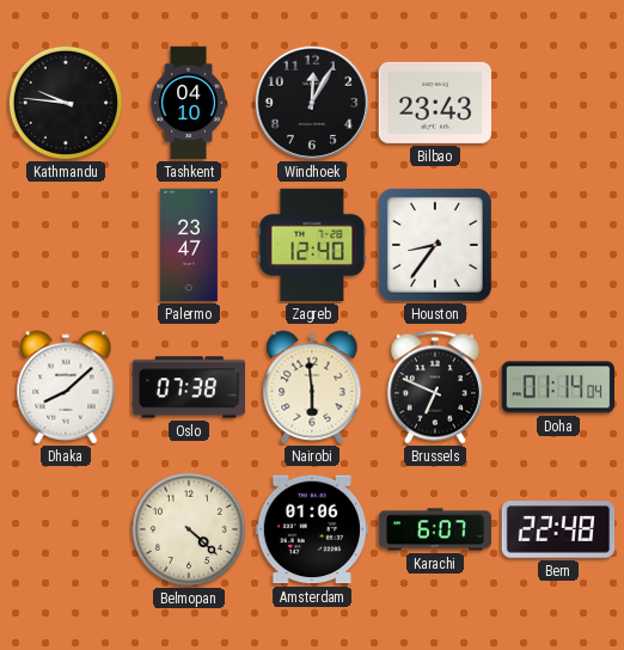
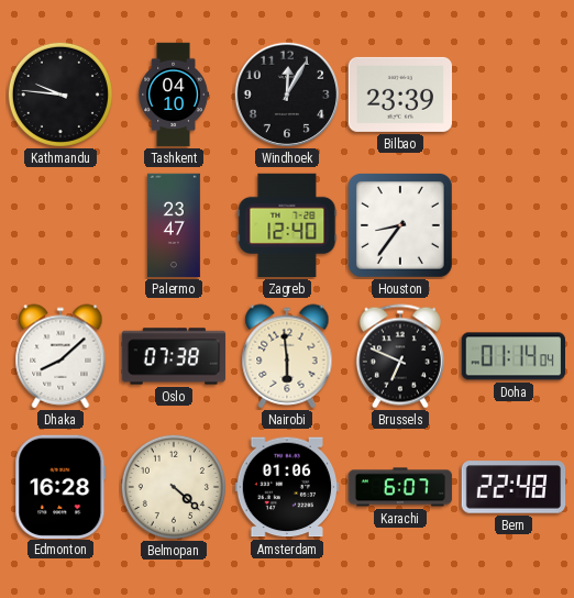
Bilbao: 23:43 -> 23:39 (400, 95)
Edmonton: none -> 16:28 (60, 486)
